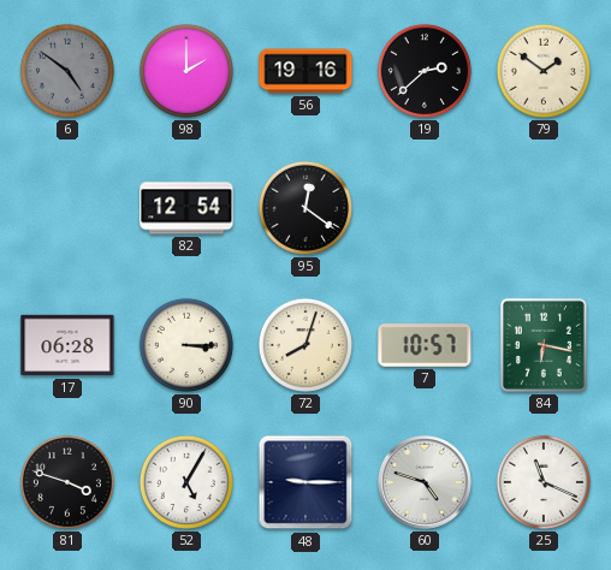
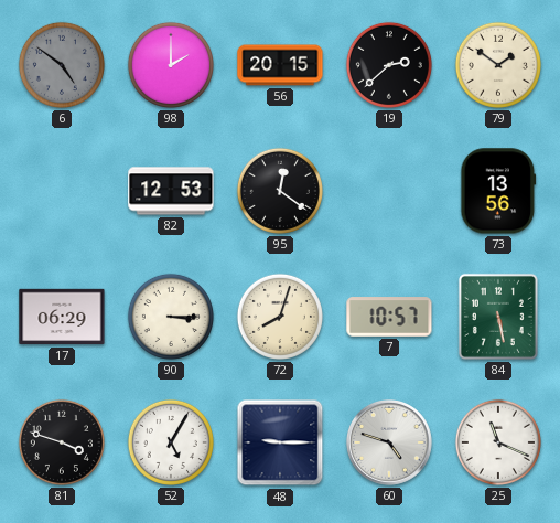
56: 19:16 -> 20:15 (280, 65)
82: 12:54 -> 12:53 (171, 191)
73: none -> 13:56 (498, 191)
17: 06:28 -> 06:29 (62, 317)
84: 6:17 -> 5:28 (498, 317)
